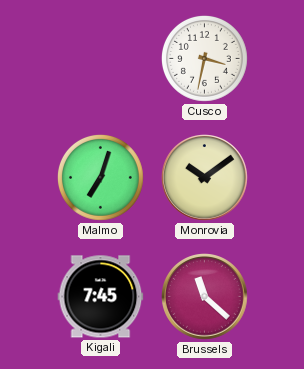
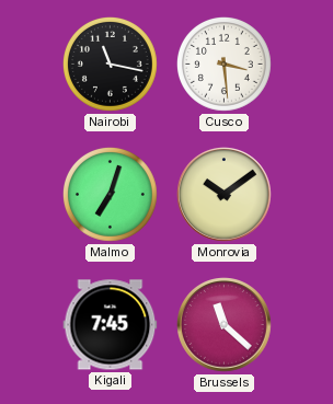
Nairobi: none -> 11:17 (110, 64)
Cusco: 3:32 -> 3:29 (223, 64)
